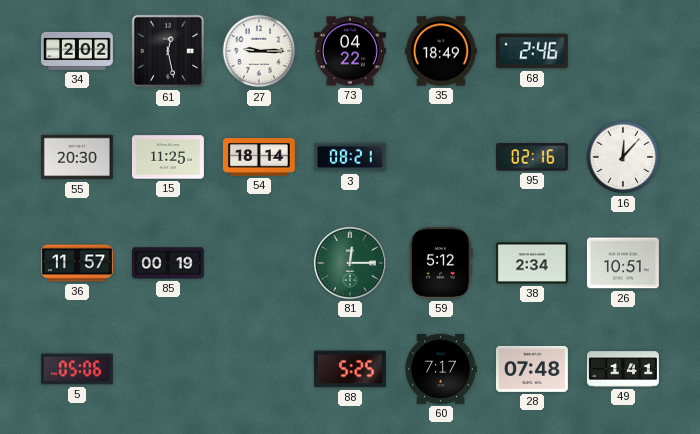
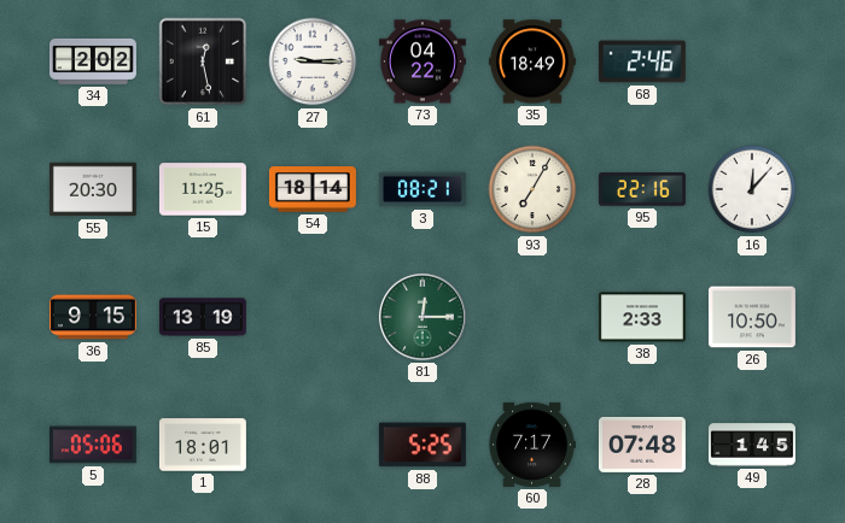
93: none -> 7:05 (532, 189)
95: 02:16 -> 22:16 (642, 189)
36: 11:57 -> 9:15 (93, 317)
85: 00:19 -> 13:19 (203, 317)
59: 5:12 -> none (441, 263)
38: 2:34 -> 2:33 (642, 317)
26: 10:51 -> 10:50 (752, 317)
1: none -> 18:01 (203, 445)
49: 1:41 -> 1:45 (752, 445)
